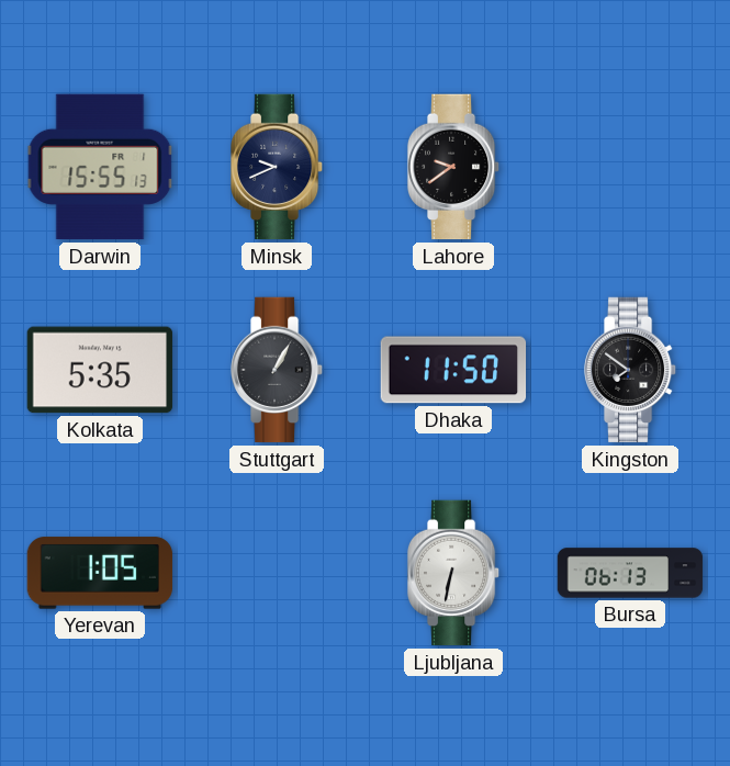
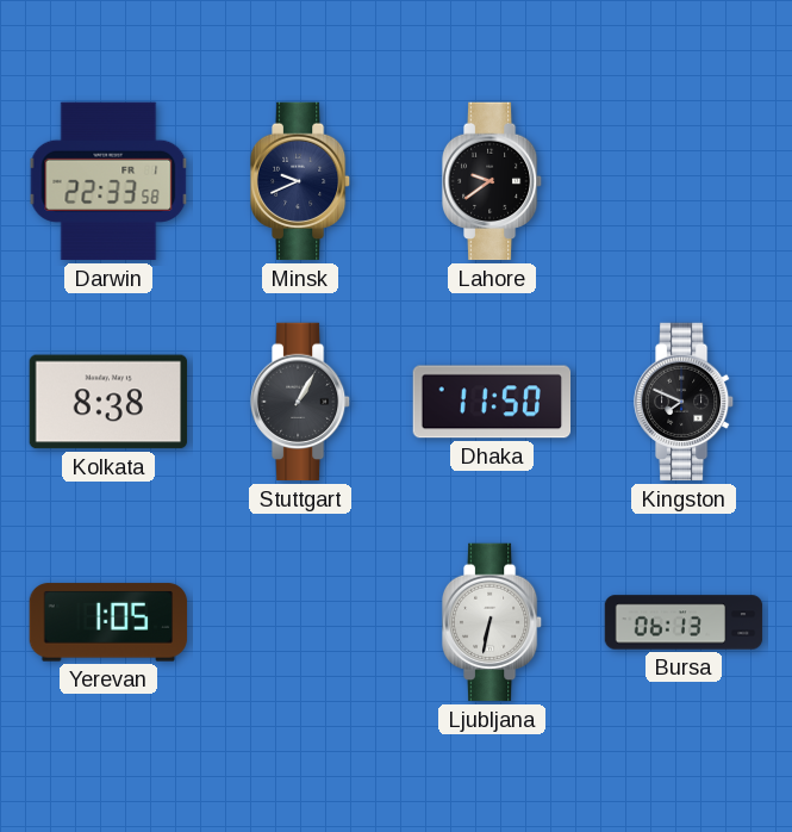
Darwin: 15:55 -> 22:33 (108, 181)
Kolkata: 5:35 -> 8:38 (108, 402)
Kingston: 7:51 -> 7:49 (684, 402)
